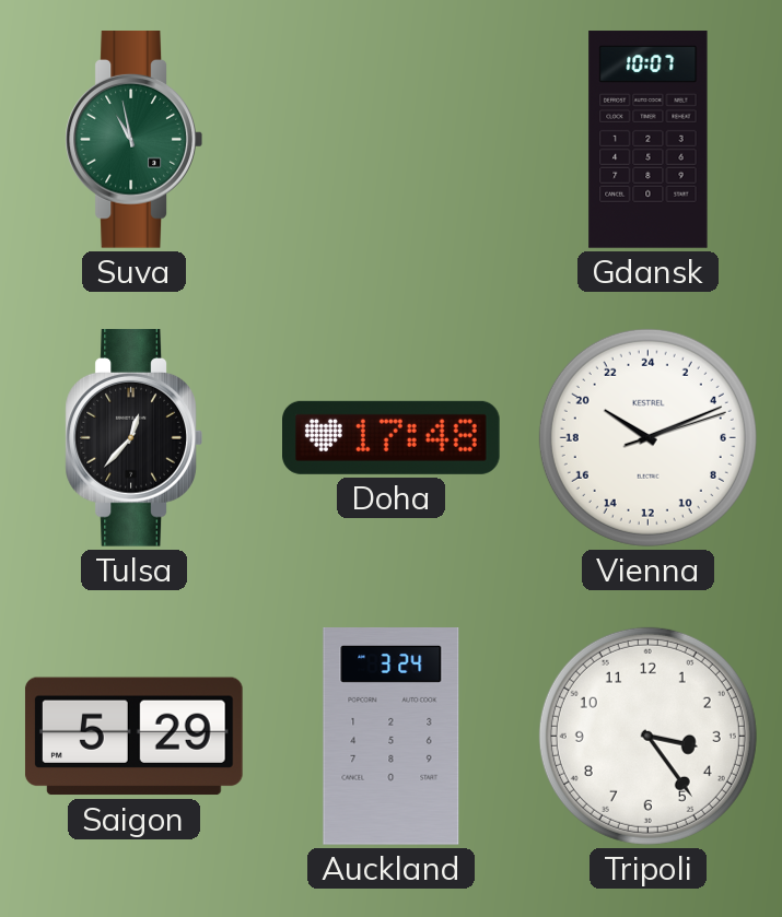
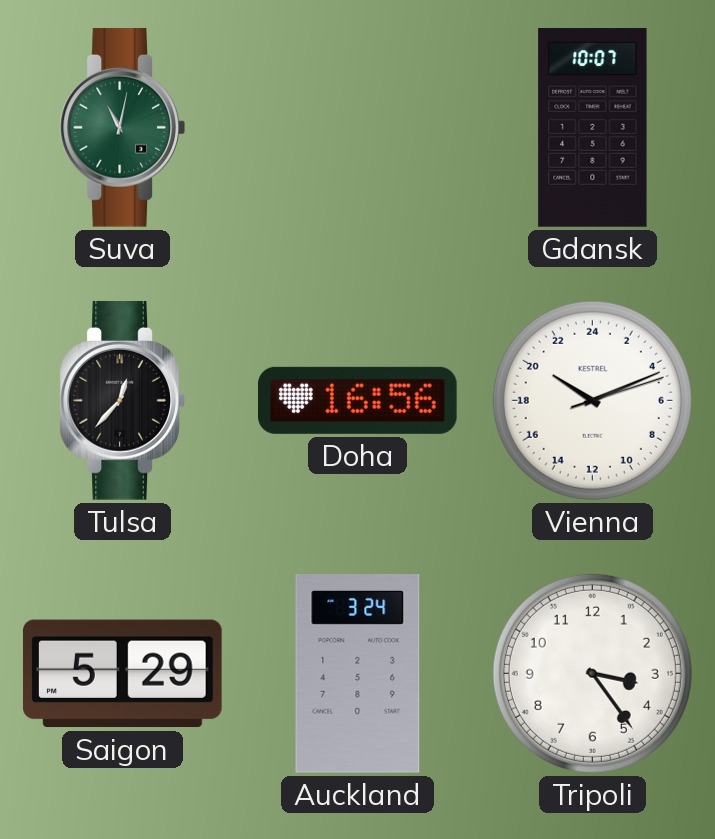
Suva: 10:58 -> 11:02 (122, 128)
Doha: 17:48 -> 16:56 (358, 400)
